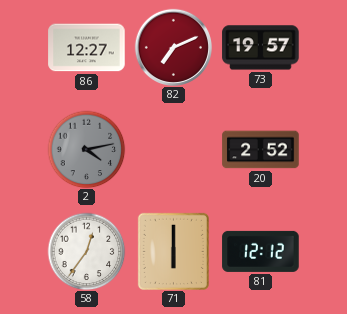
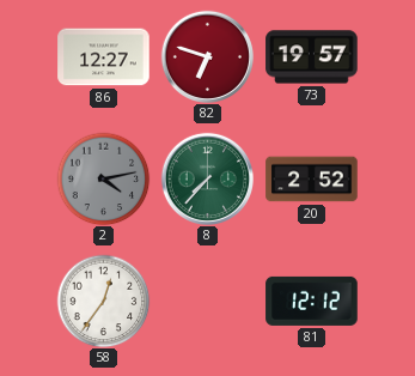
82: 7:11 -> 6:48 (207, 56)
8: none -> 7:37 (207, 178)
71: 6:00 -> none (173, 251)
